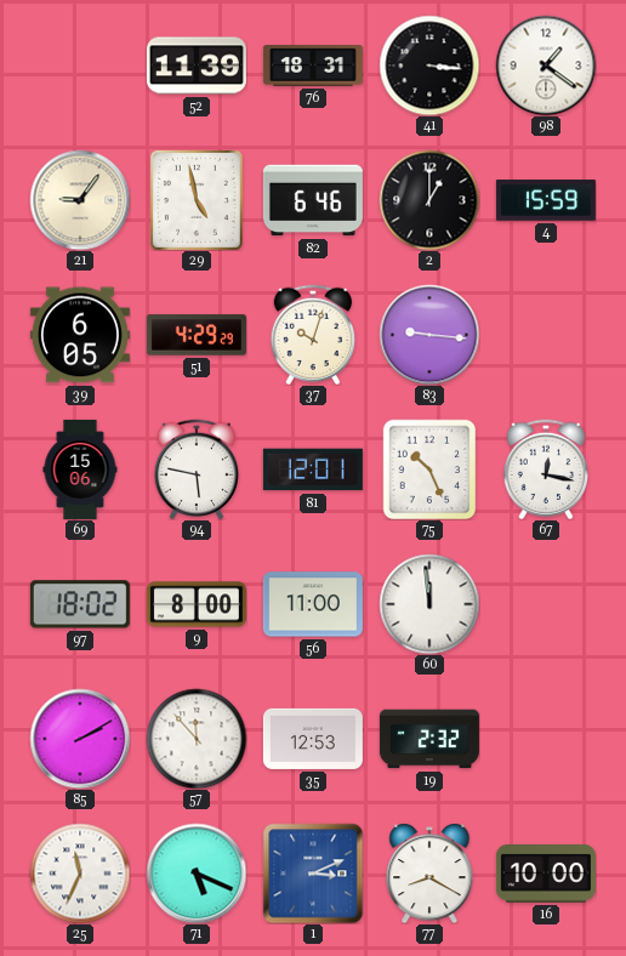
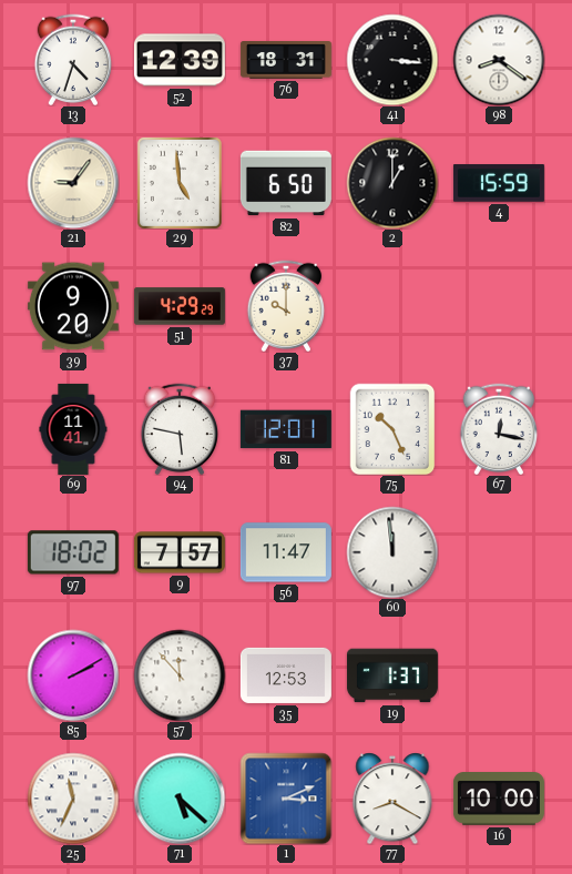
13: none -> 4:33 (73, 60)
52: 11:39 -> 12:39 (180, 60)
98: 1:21 -> 8:21 (499, 60)
29: 4:58 -> 4:59 (180, 183)
82: 6:46 -> 6:50 (286, 183)
39: 6:05 -> 9:20 (73, 306)
37: 10:03 -> 10:00 (286, 306)
83: 9:16 -> none (429, 335)
69: 15:06 -> 11:41 (73, 429)
9: 8:00 -> 7:57 (180, 552)
56: 11:00 -> 11:47 (286, 552)
19: 2:32 -> 1:37 (392, 675)
71: 5:19 -> 5:22 (180, 799)
